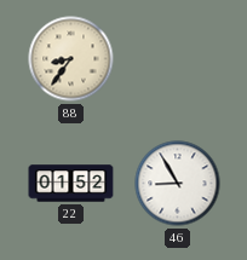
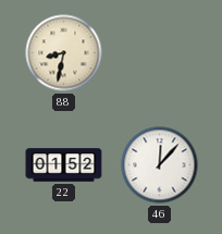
88: 8:36 -> 8:32 (64, 53)
46: 8:55 -> 12:07 (160, 165)
